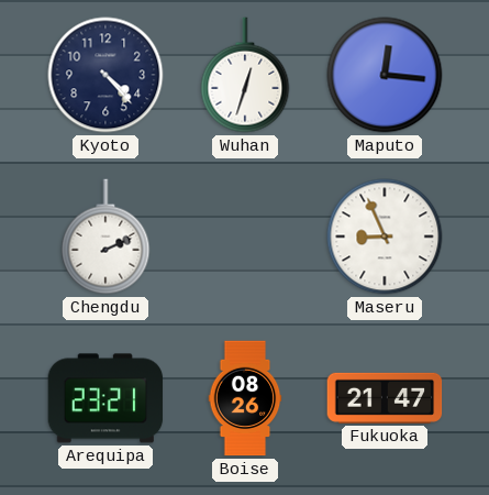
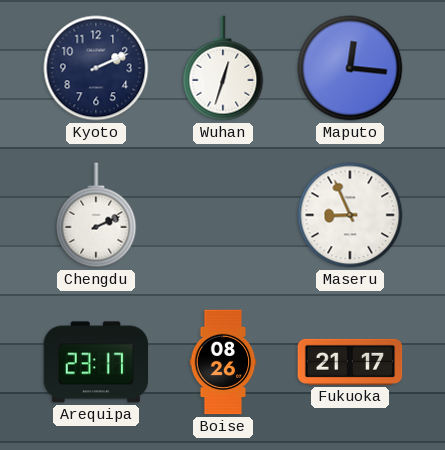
Kyoto: 4:23 -> 2:11 (96, 68)
Arequipa: 23:21 -> 23:17 (96, 362)
Fukuoka: 21:47 -> 21:17 (350, 362)
